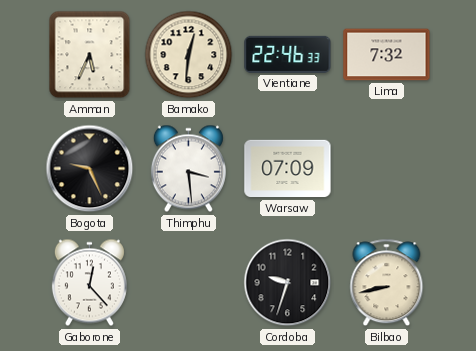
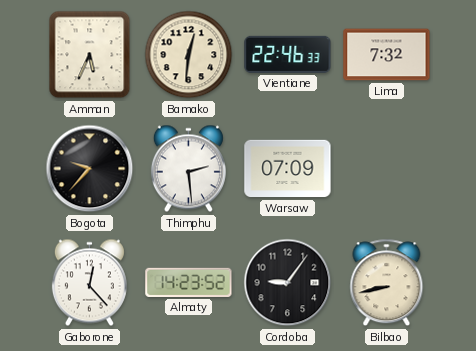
Bogota: 9:26 -> 9:37 (90, 169)
Thimphu: 3:29 -> 2:29 (188, 169)
Almaty: none -> 14:23 (189, 282)
Cordoba: 9:33 -> 9:06 (288, 283)
